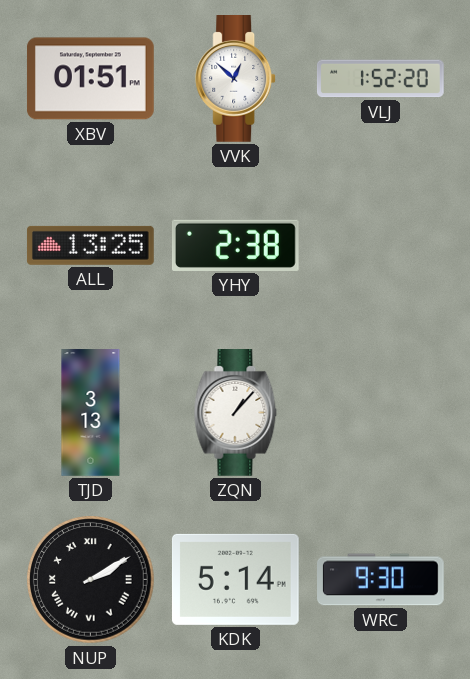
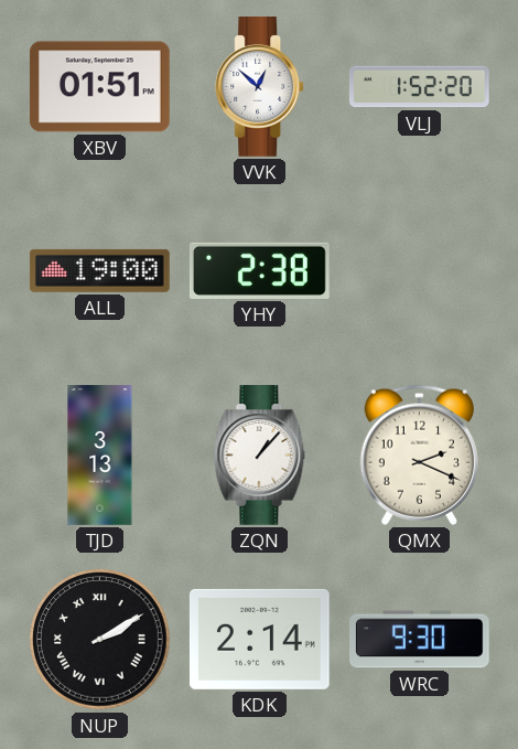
ALL: 13:25 -> 19:00 (99, 270)
QMX: none -> 2:19 (419, 454)
KDK: 5:14 -> 2:14 (259, 639)
